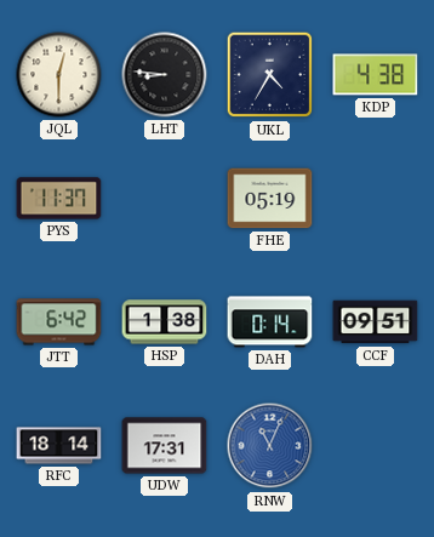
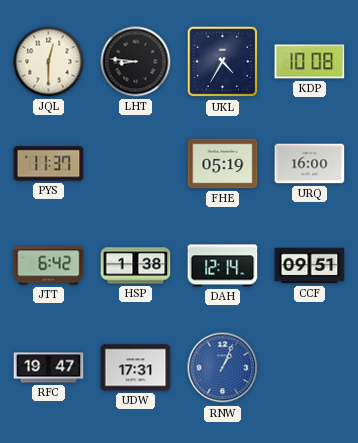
KDP: 4:38 -> 10:08 (310, 62)
URQ: none -> 16:00 (310, 164)
DAH: 0:14 -> 12:14 (223, 266)
RFC: 18:14 -> 19:47 (49, 368)
RNW: 11:04 -> 1:04 (223, 368)
